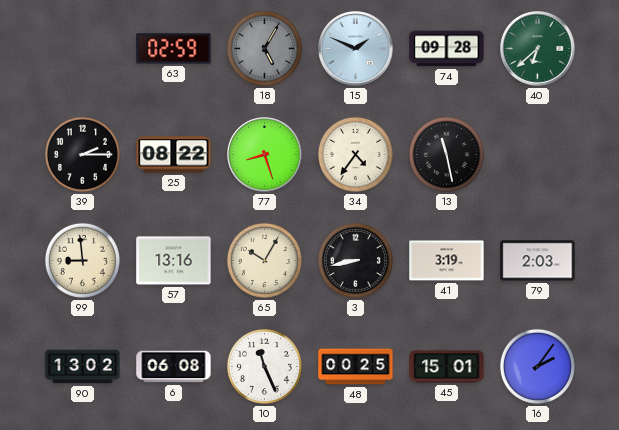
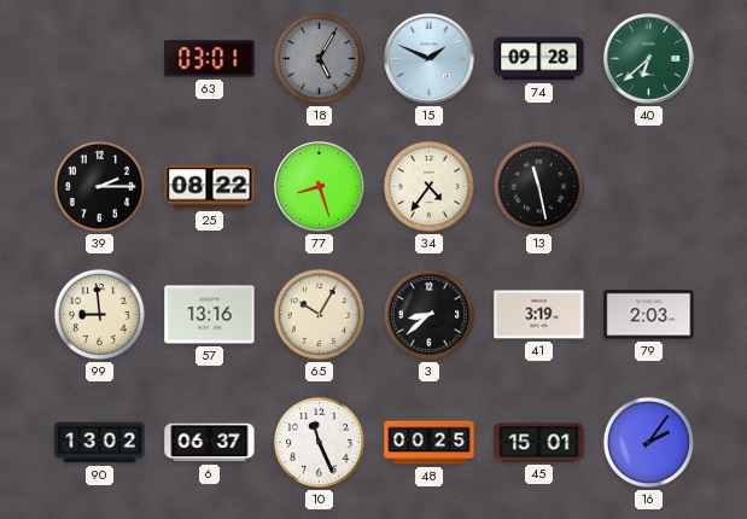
63: 02:59 -> 03:01 (210, 59)
3: 8:43 -> 8:38 (428, 314)
6: 06:08 -> 06:37 (210, 443)
